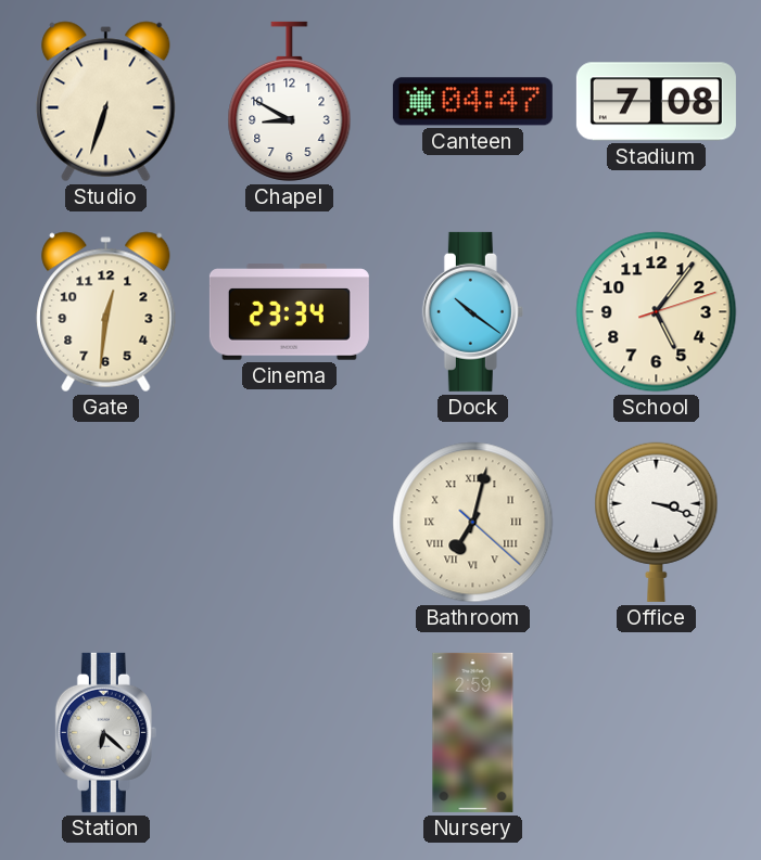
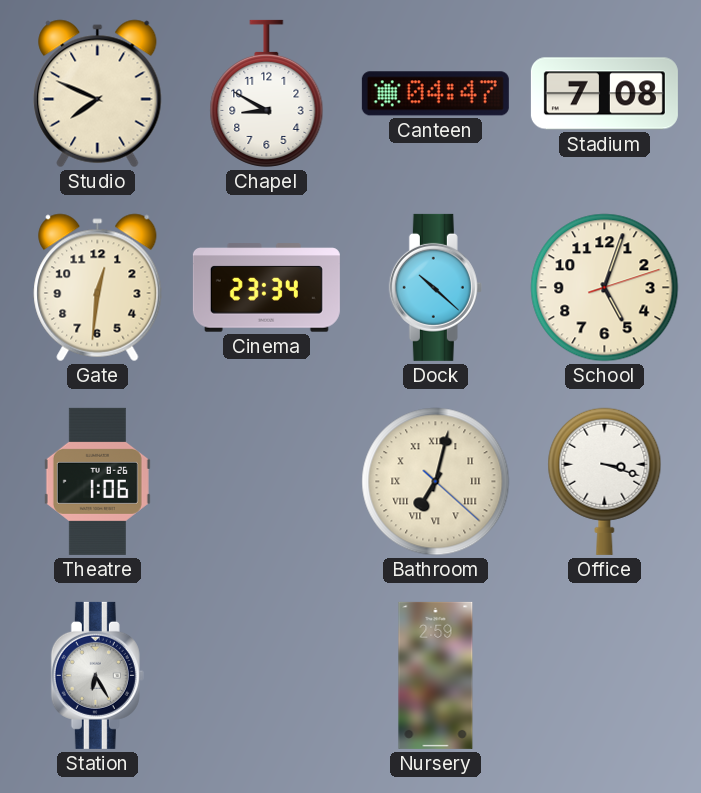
Studio: 6:33 -> 7:49 (98, 94)
Dock: 10:21 -> 10:22 (435, 287)
School: 5:06 -> 5:03 (605, 288)
Theatre: none -> 1:06 (97, 481)
Station: 6:22 -> 6:25 (97, 675)
